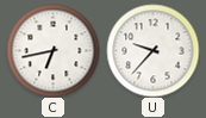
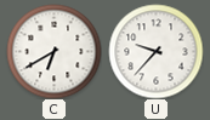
C: 6:43 -> 6:40 (53, 51)
